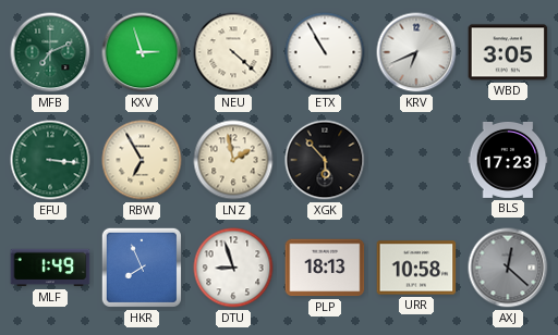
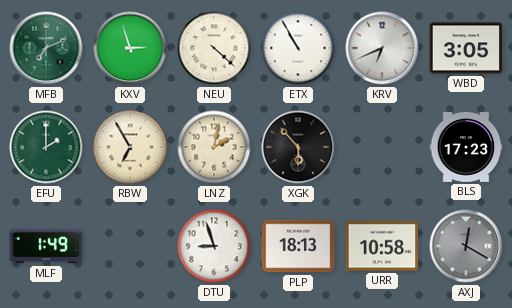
EFU: 3:16 -> 2:00 (46, 147)
LNZ: 1:58 -> 2:02 (214, 147)
HKR: 7:56 -> none (142, 268)
AXJ: 12:22 -> 12:20 (466, 246)
